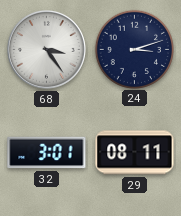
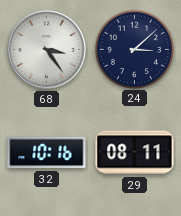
24: 3:12 -> 3:08 (134, 49)
32: 3:01 -> 10:16 (47, 153)
